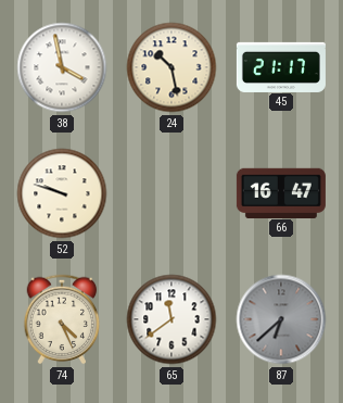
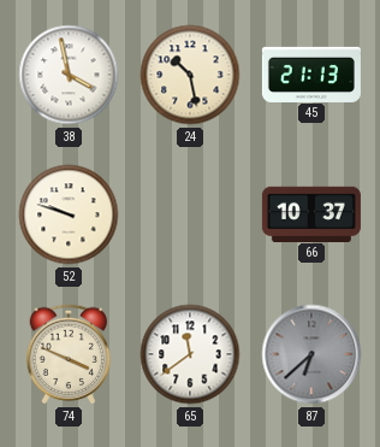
45: 21:17 -> 21:13 (311, 73)
66: 16:47 -> 10:37 (311, 213)
74: 4:26 -> 3:49 (69, 354)
